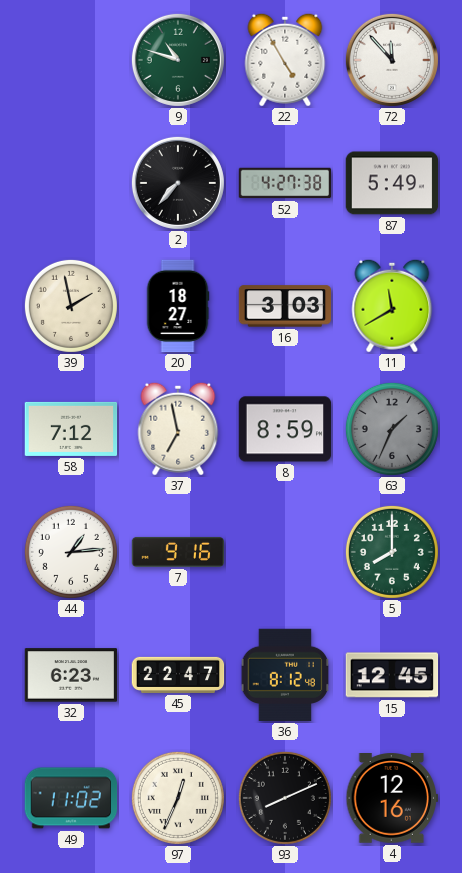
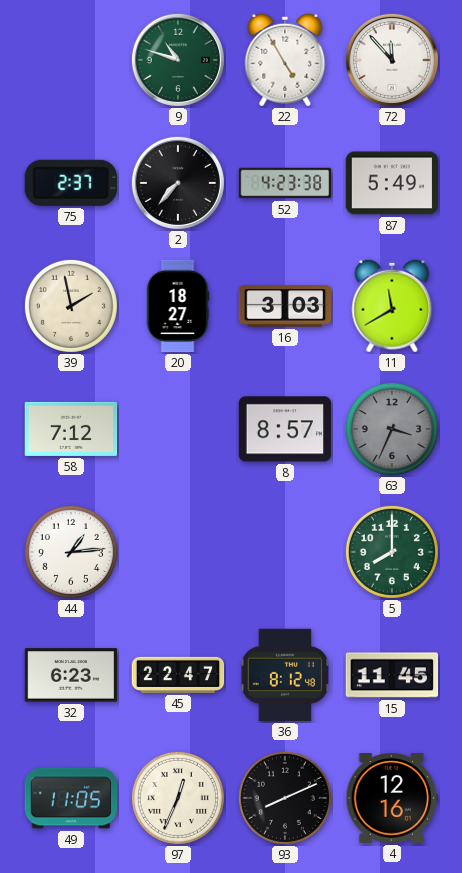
75: none -> 2:37 (71, 183)
52: 4:27 -> 4:23 (285, 183)
37: 6:58 -> none (178, 429)
8: 8:59 -> 8:57 (285, 429)
63: 1:34 -> 3:34 (392, 429)
7: 9:16 -> none (178, 552)
15: 12:45 -> 11:45 (392, 675)
49: 11:02 -> 11:05 (71, 798)
